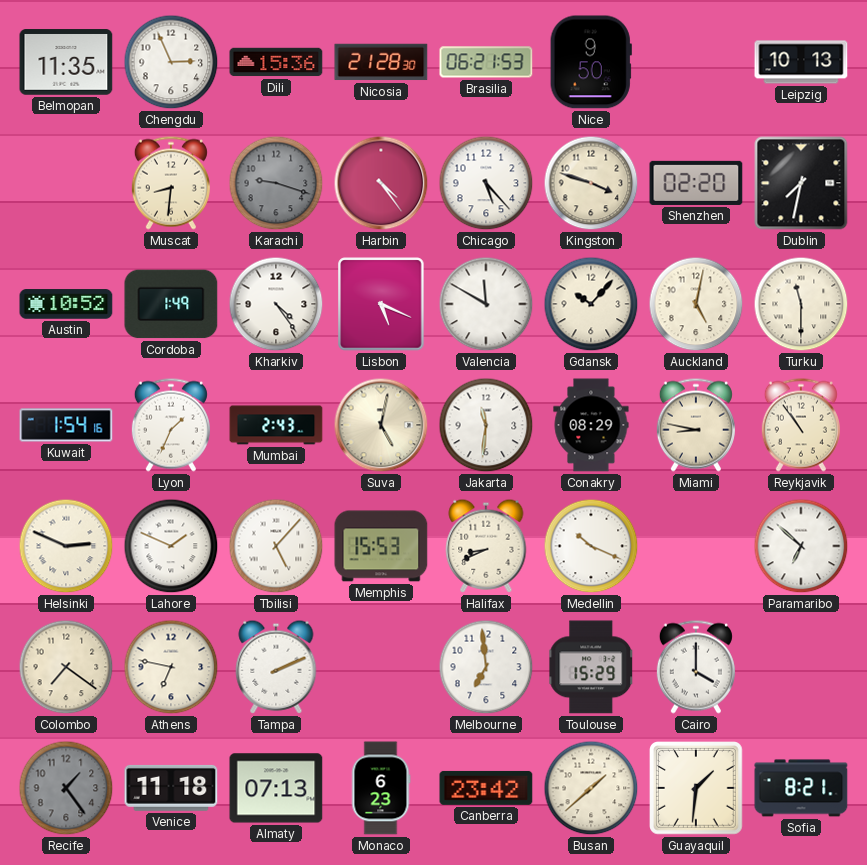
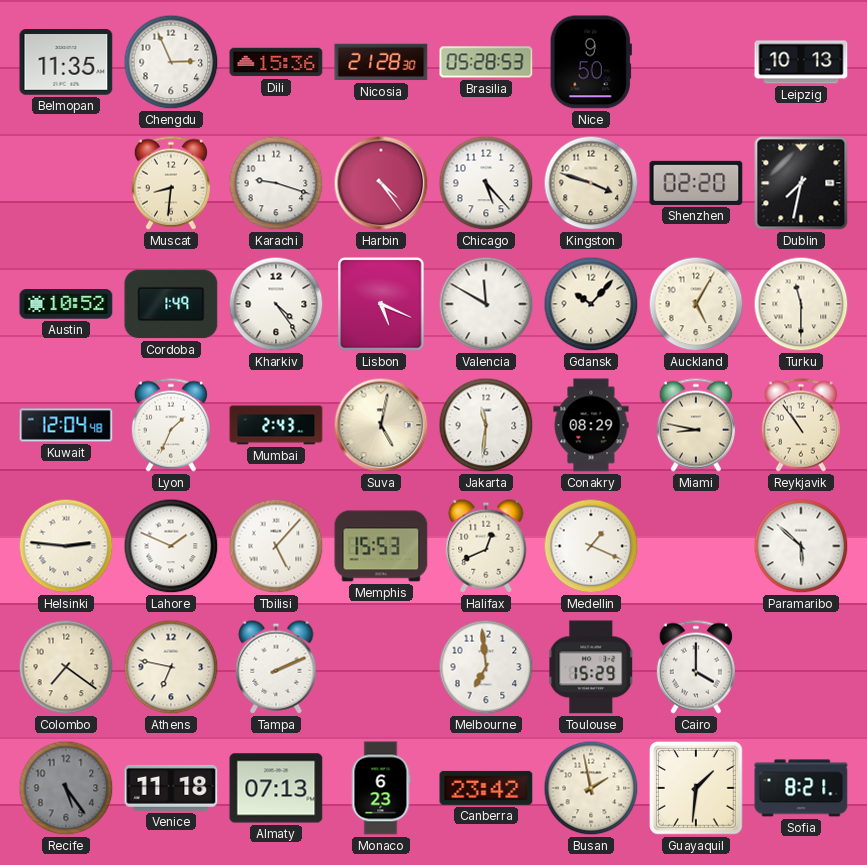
Brasilia: 06:21 -> 05:28 (486, 62)
Karachi dial: grey -> white (276, 183)
Auckland: 5:02 -> 5:05 (696, 304)
Kuwait: 1:54 -> 12:04 (66, 425)
Helsinki: 2:49 -> 2:46 (66, 546)
Halifax: 8:41 -> 12:41 (486, 546)
Medellin: 10:19 -> 1:19 (591, 546)
Paramaribo: 6:52 -> 5:52 (801, 546)
Recife: 1:24 -> 5:24 (66, 788)
Busan: 1:38 -> 1:58 (591, 788)
